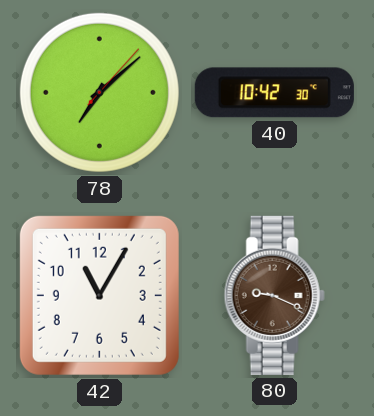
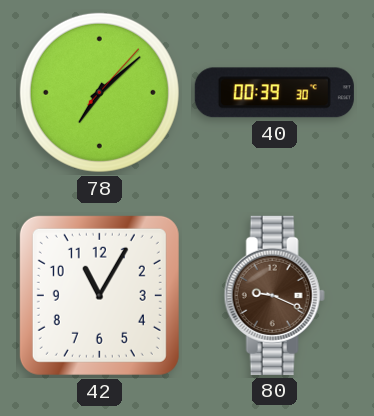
40: 10:42 -> 00:39 (274, 93)
